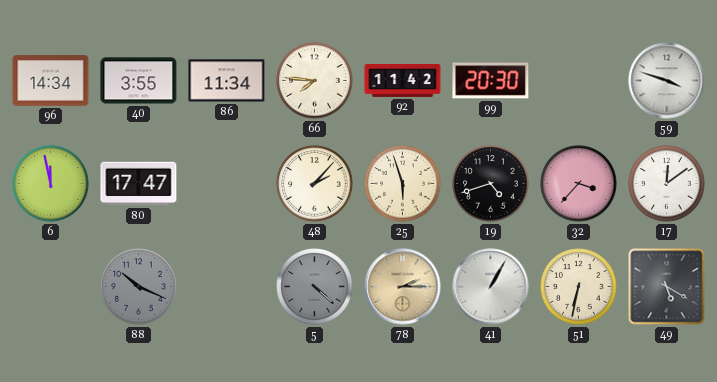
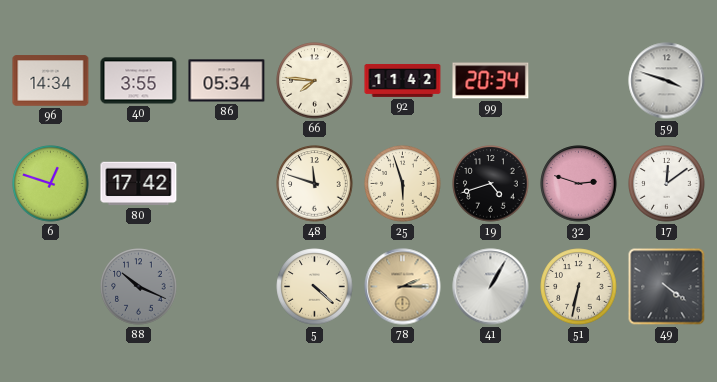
86: 11:34 -> 05:34 (227, 81)
99: 20:30 -> 20:34 (491, 81)
6: 11:58 -> 12:48 (51, 184)
80: 17:47 -> 17:42 (139, 184)
48: 2:07 -> 11:48 (315, 184)
32: 3:37 -> 2:48 (579, 184)
5 dial: grey -> cream (315, 287)
49: 5:20 -> 4:21 (667, 287)
